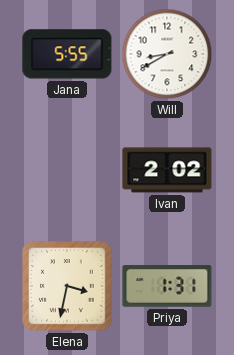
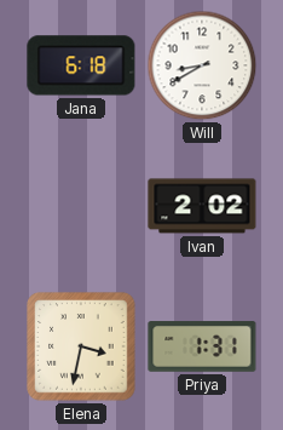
Jana: 5:55 -> 6:18 (81, 65)
